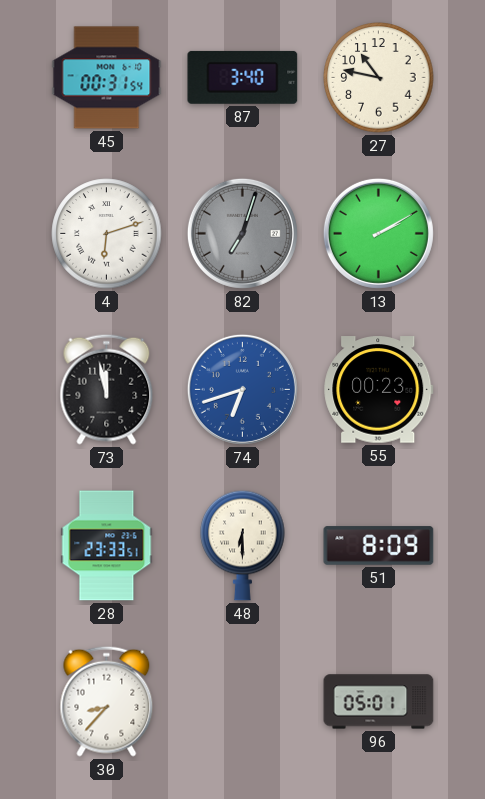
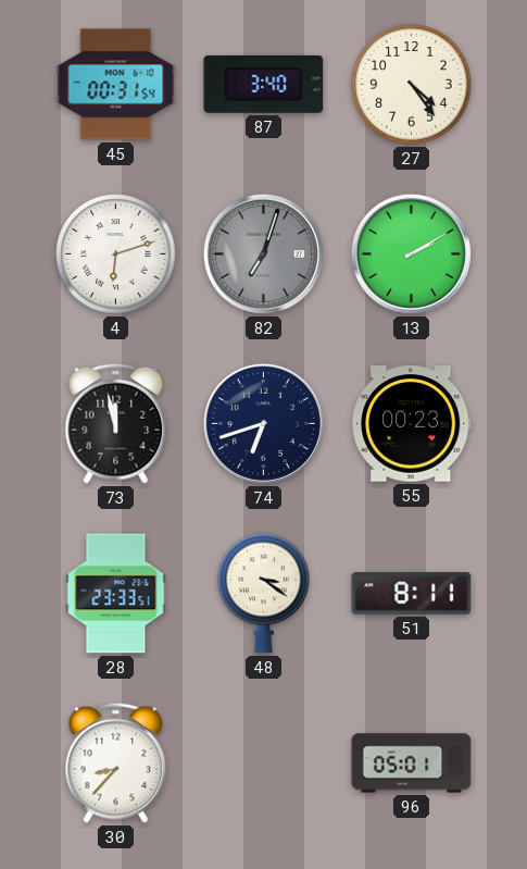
27: 10:47 -> 4:24 (412, 85)
74 dial: blue -> navy (263, 423)
48: 6:30 -> 3:21 (264, 593)
51: 8:09 -> 8:11 (412, 594)
